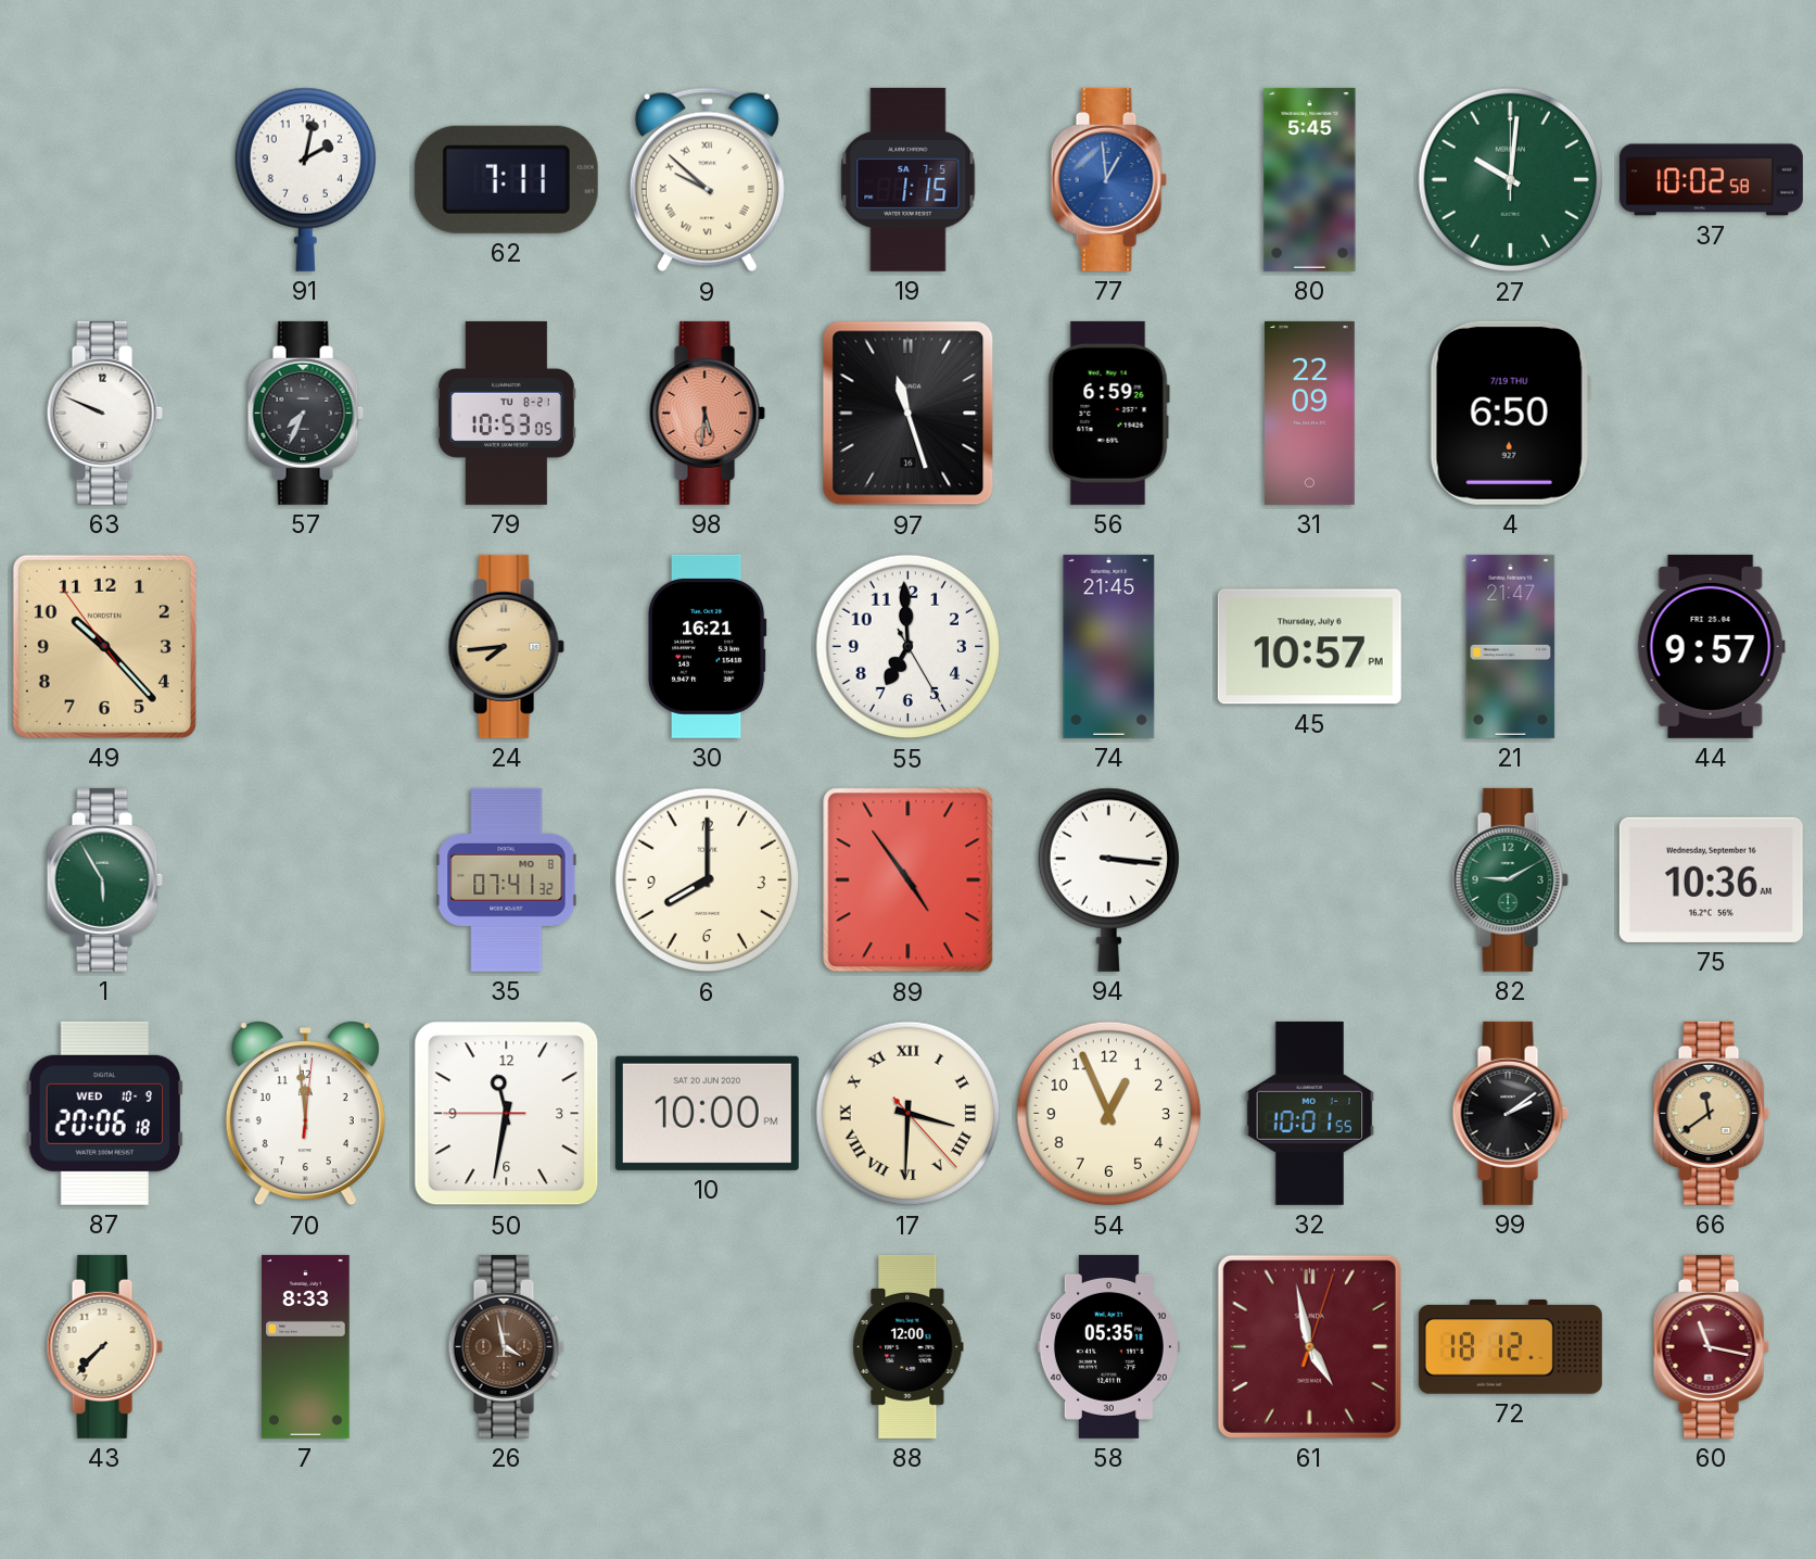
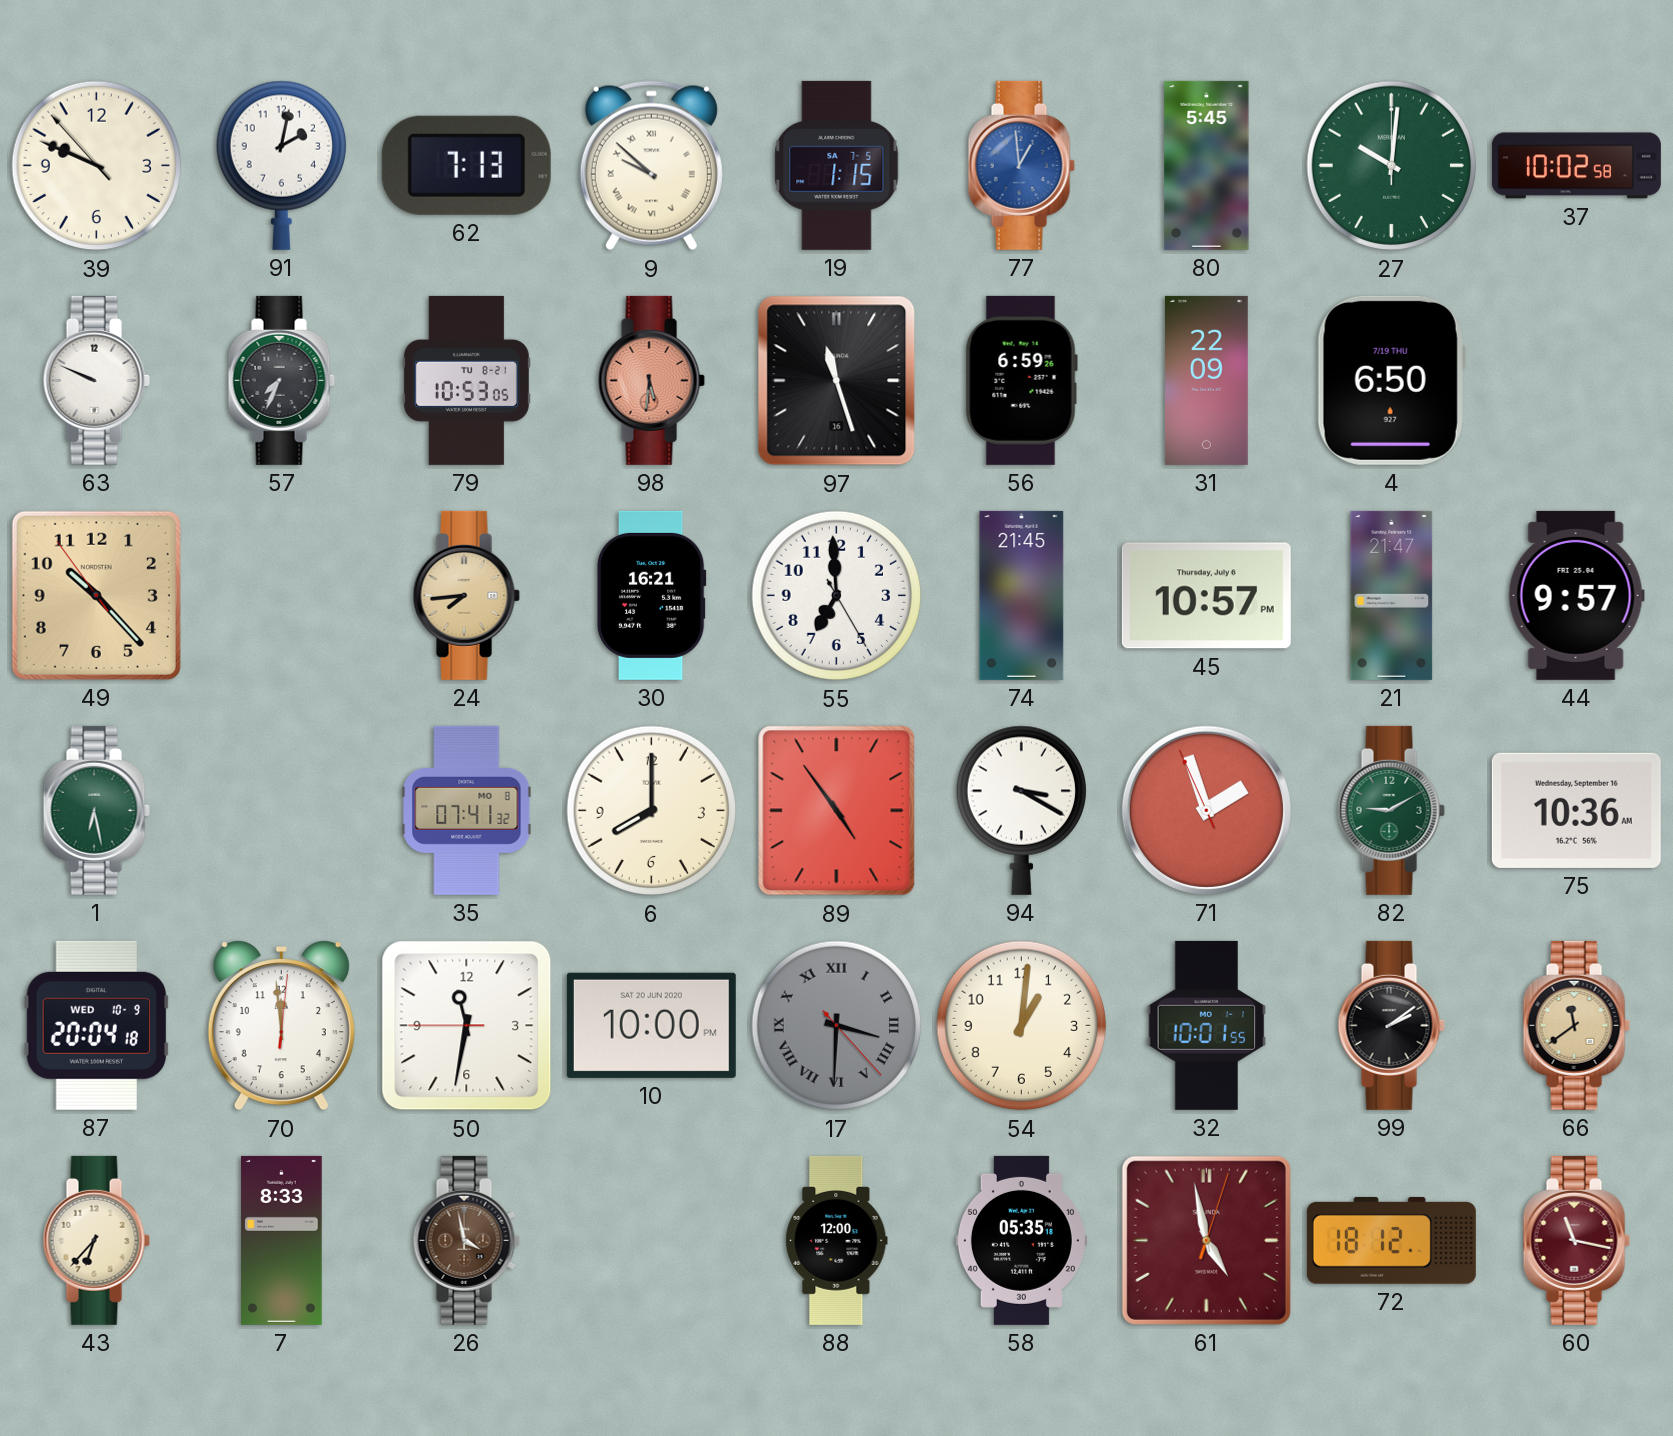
39: none -> 9:48 (97, 166)
62: 7:11 -> 7:13 (466, 165)
1: 5:55 -> 6:28 (96, 810)
94: 3:16 -> 3:20 (1021, 810)
71: none -> 1:56 (1206, 810)
87: 20:06 -> 20:04 (96, 1025)
17 dial: cream -> grey (837, 1026)
54: 12:56 -> 1:01 (1022, 1026)
43: 7:37 -> 6:37 (96, 1240)
